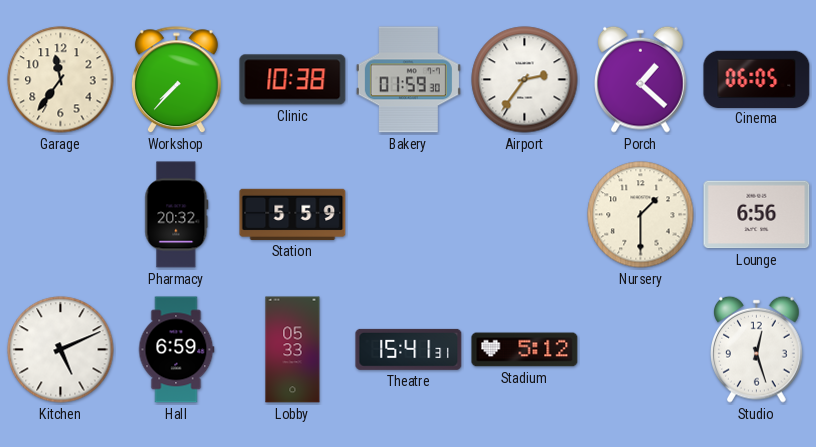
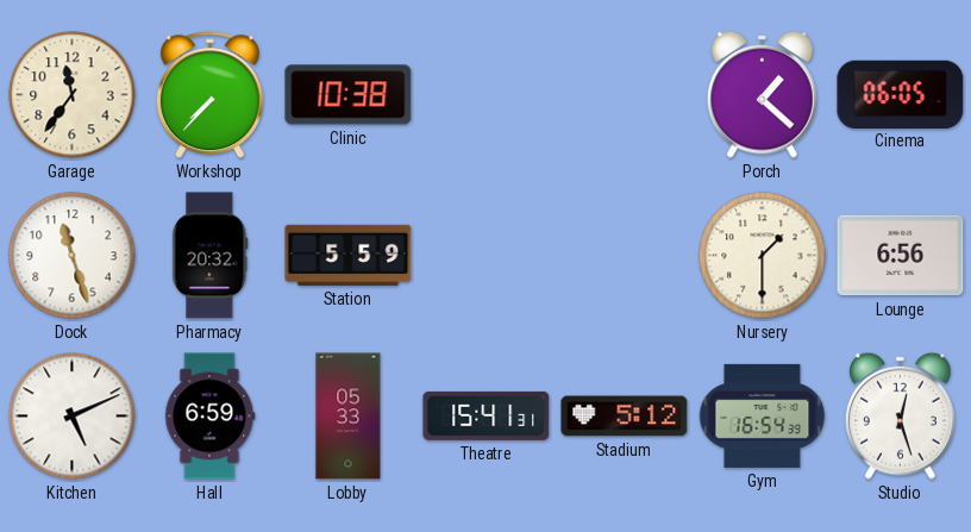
Bakery: 01:59 -> none (408, 80)
Airport: 2:36 -> none (525, 80)
Dock: none -> 11:27 (73, 256)
Gym: none -> 16:54 (763, 415)
